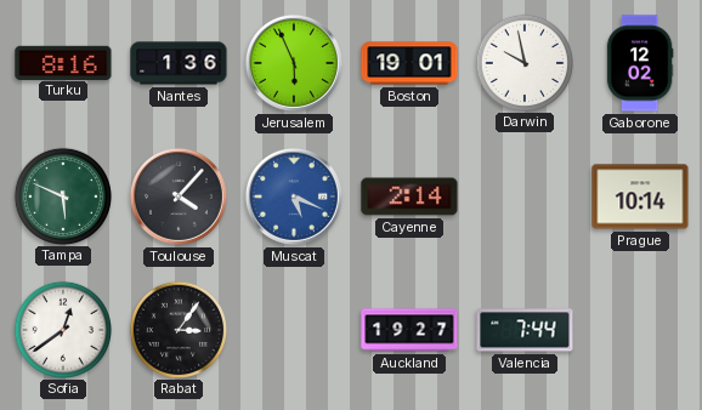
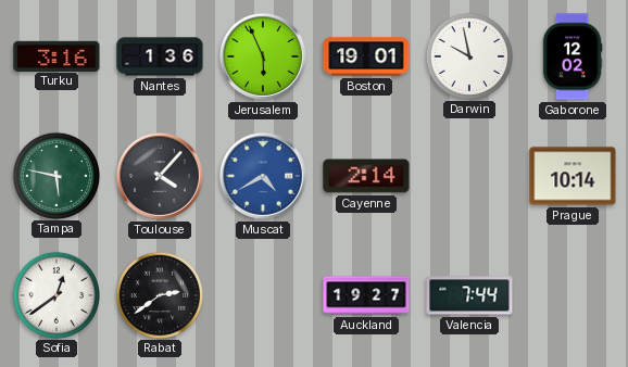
Turku: 8:16 -> 3:16 (56, 55)
Tampa: 5:49 -> 5:47 (55, 175)
Muscat: 5:19 -> 4:40 (263, 176)
Rabat: 3:06 -> 2:39 (159, 294)
